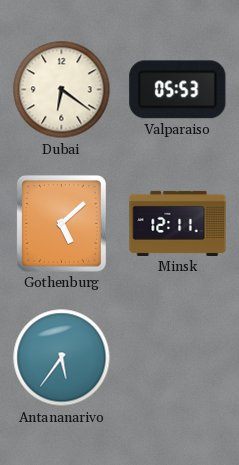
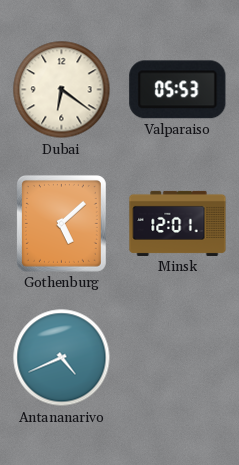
Minsk: 12:11 -> 12:01 (178, 223)
Antananarivo: 5:36 -> 4:41 (62, 358)
